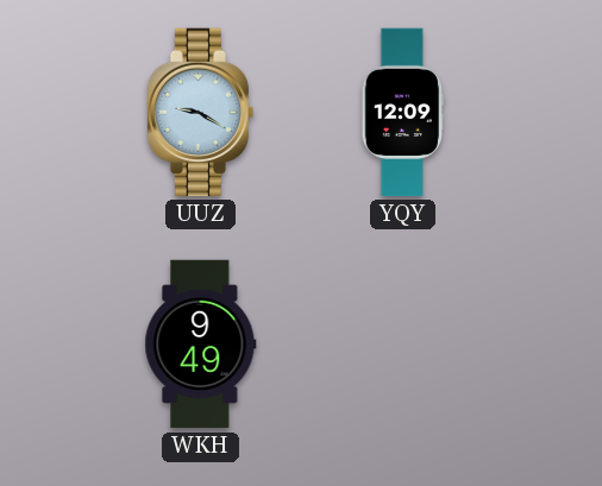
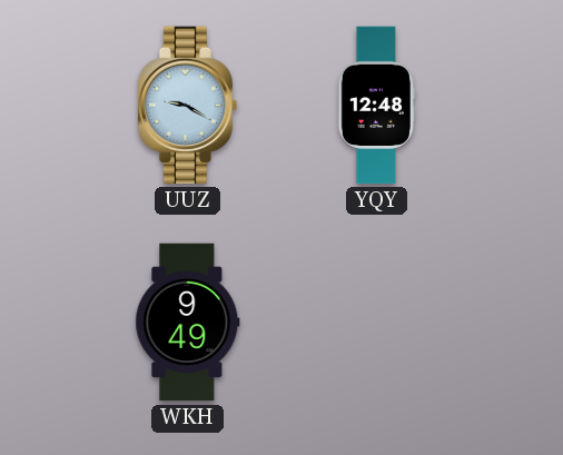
YQY: 12:09 -> 12:48 (376, 106)
